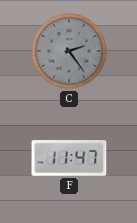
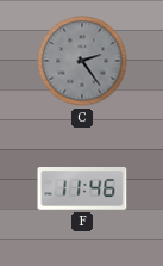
F: 11:47 -> 11:46 (82, 190)
